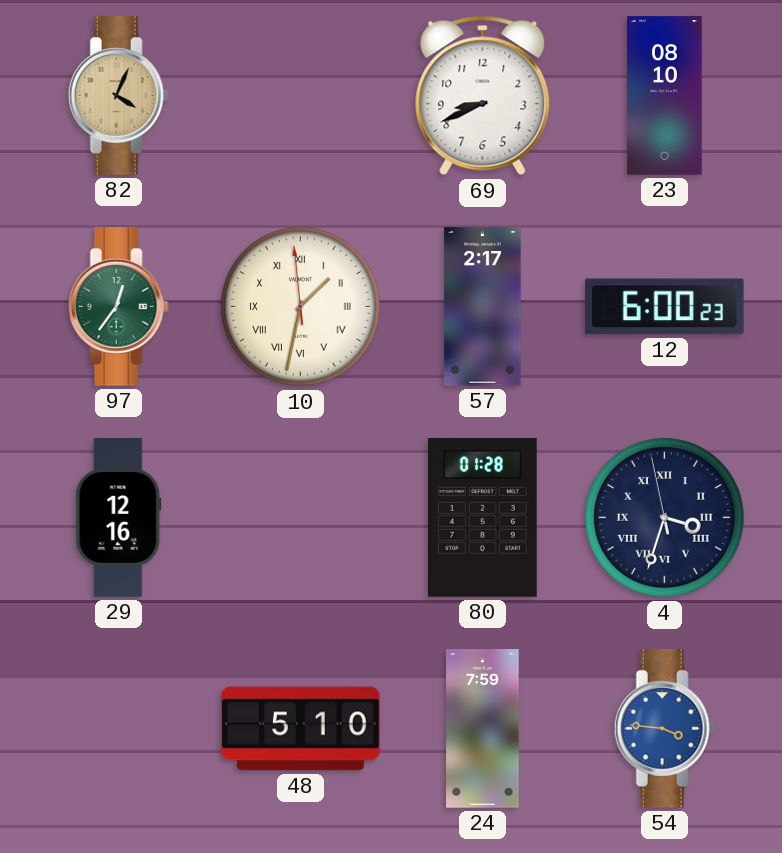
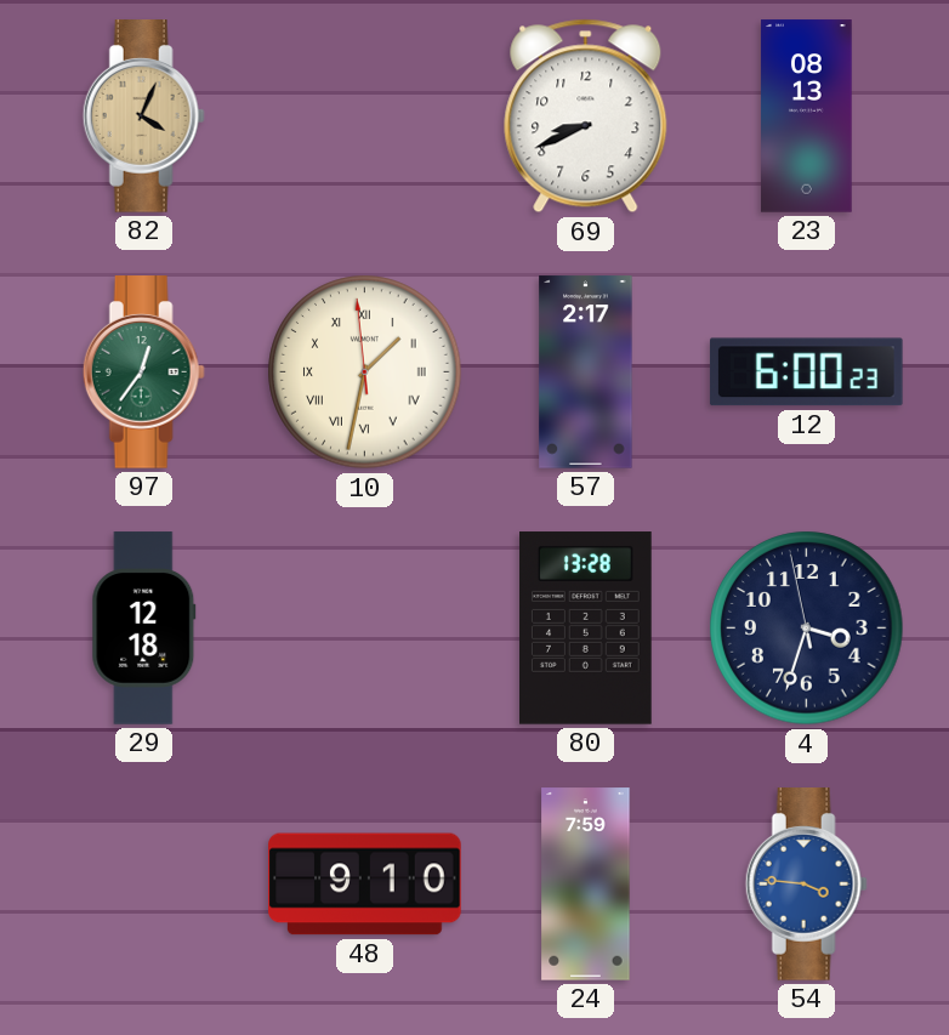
23: 08:10 -> 08:13 (807, 116)
29: 12:16 -> 12:18 (144, 629)
80: 01:28 -> 13:28 (586, 629)
4 numerals: Roman -> Arabic (807, 629)
48: 5:10 -> 9:10 (365, 885)
